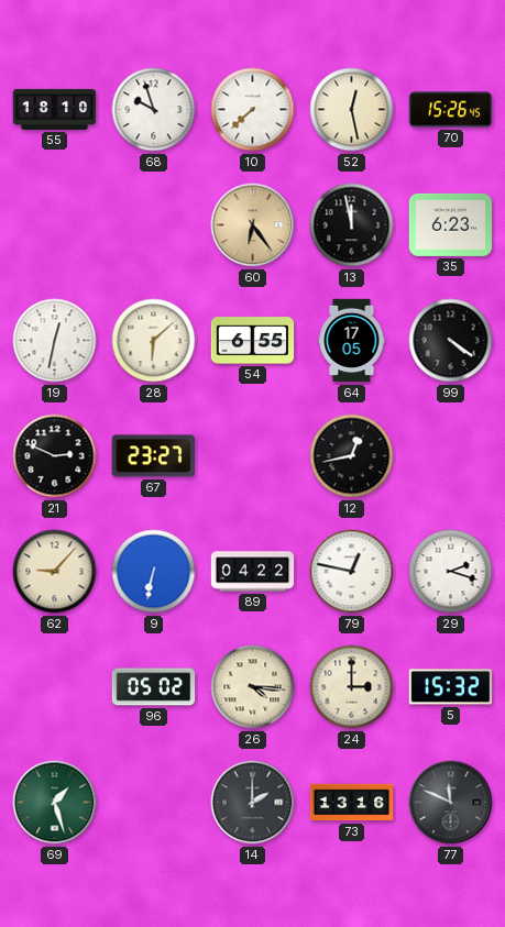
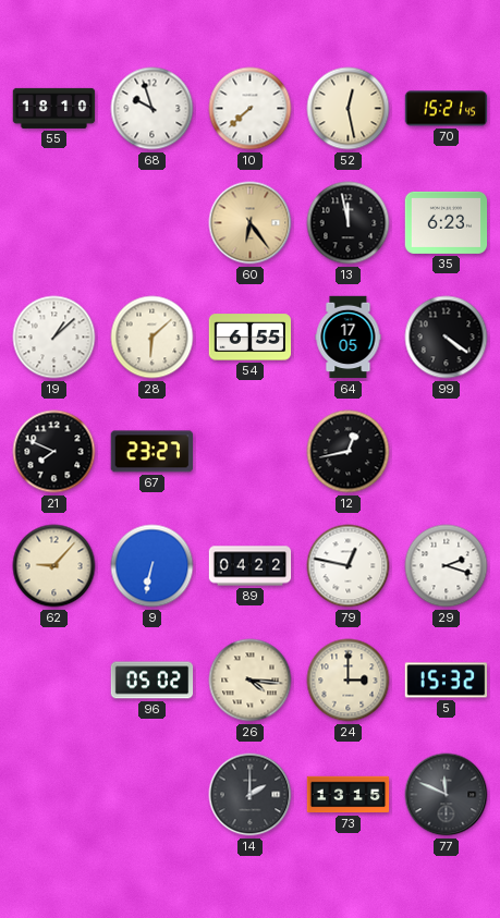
70: 15:26 -> 15:21 (447, 109)
19: 12:32 -> 1:08 (54, 338)
21: 2:49 -> 7:49 (54, 452)
69: 1:27 -> none (55, 803)
73: 13:16 -> 13:15 (349, 795)
